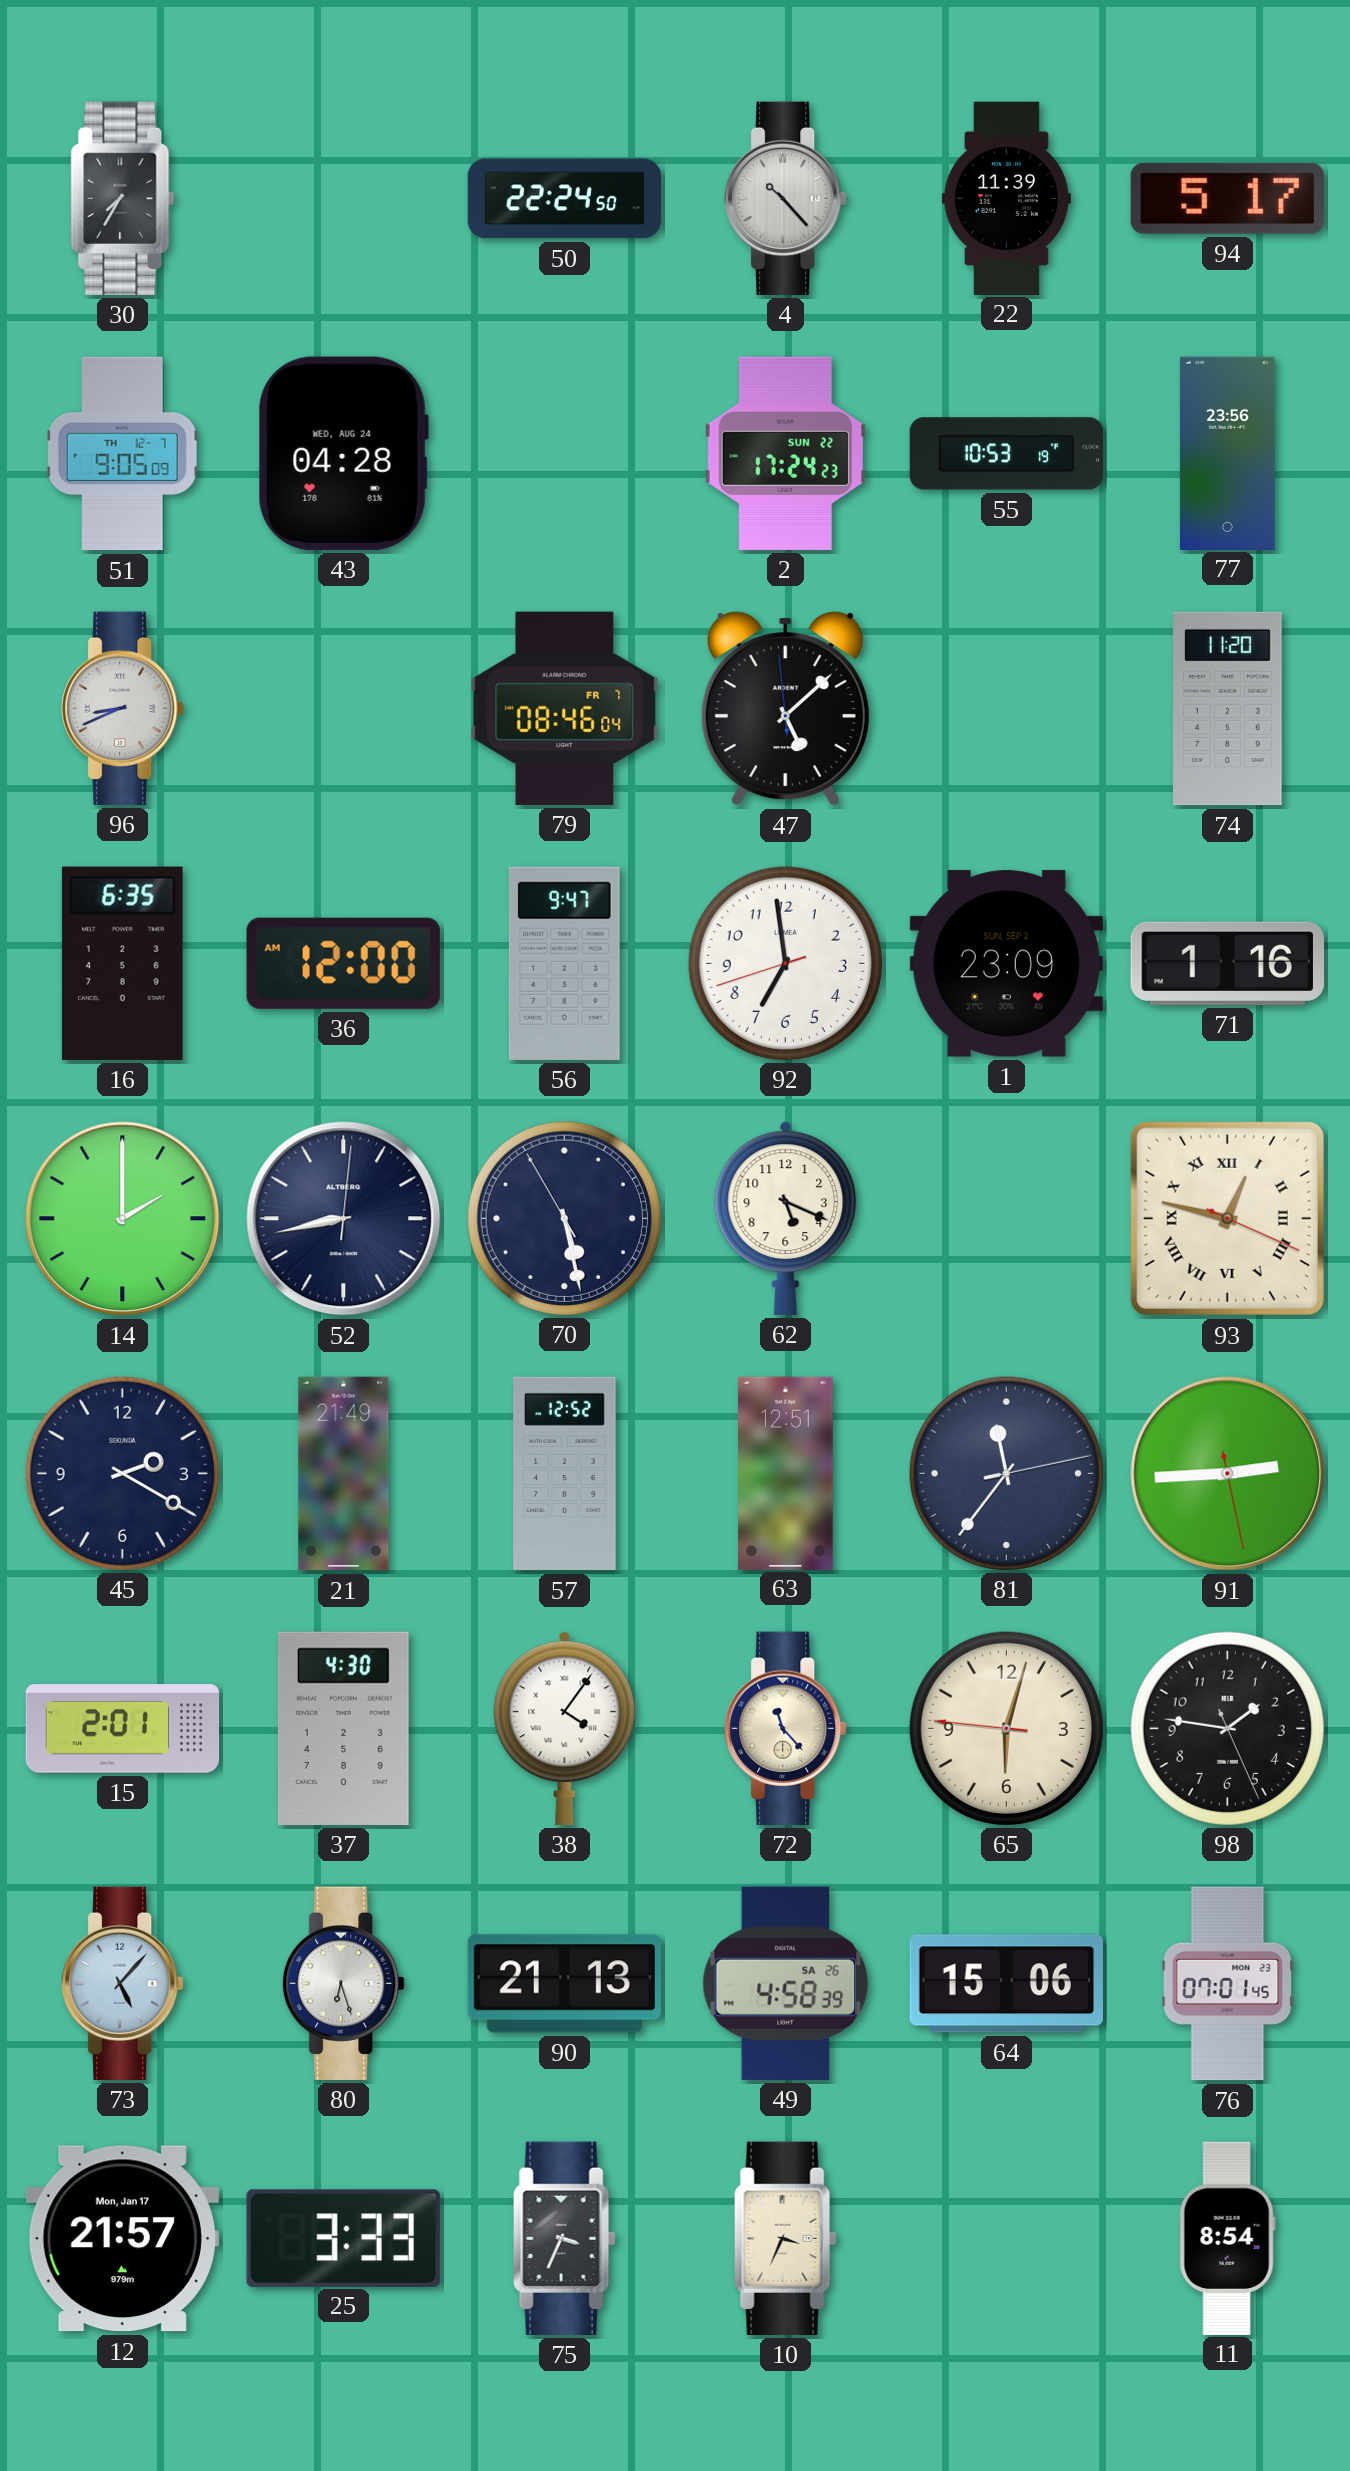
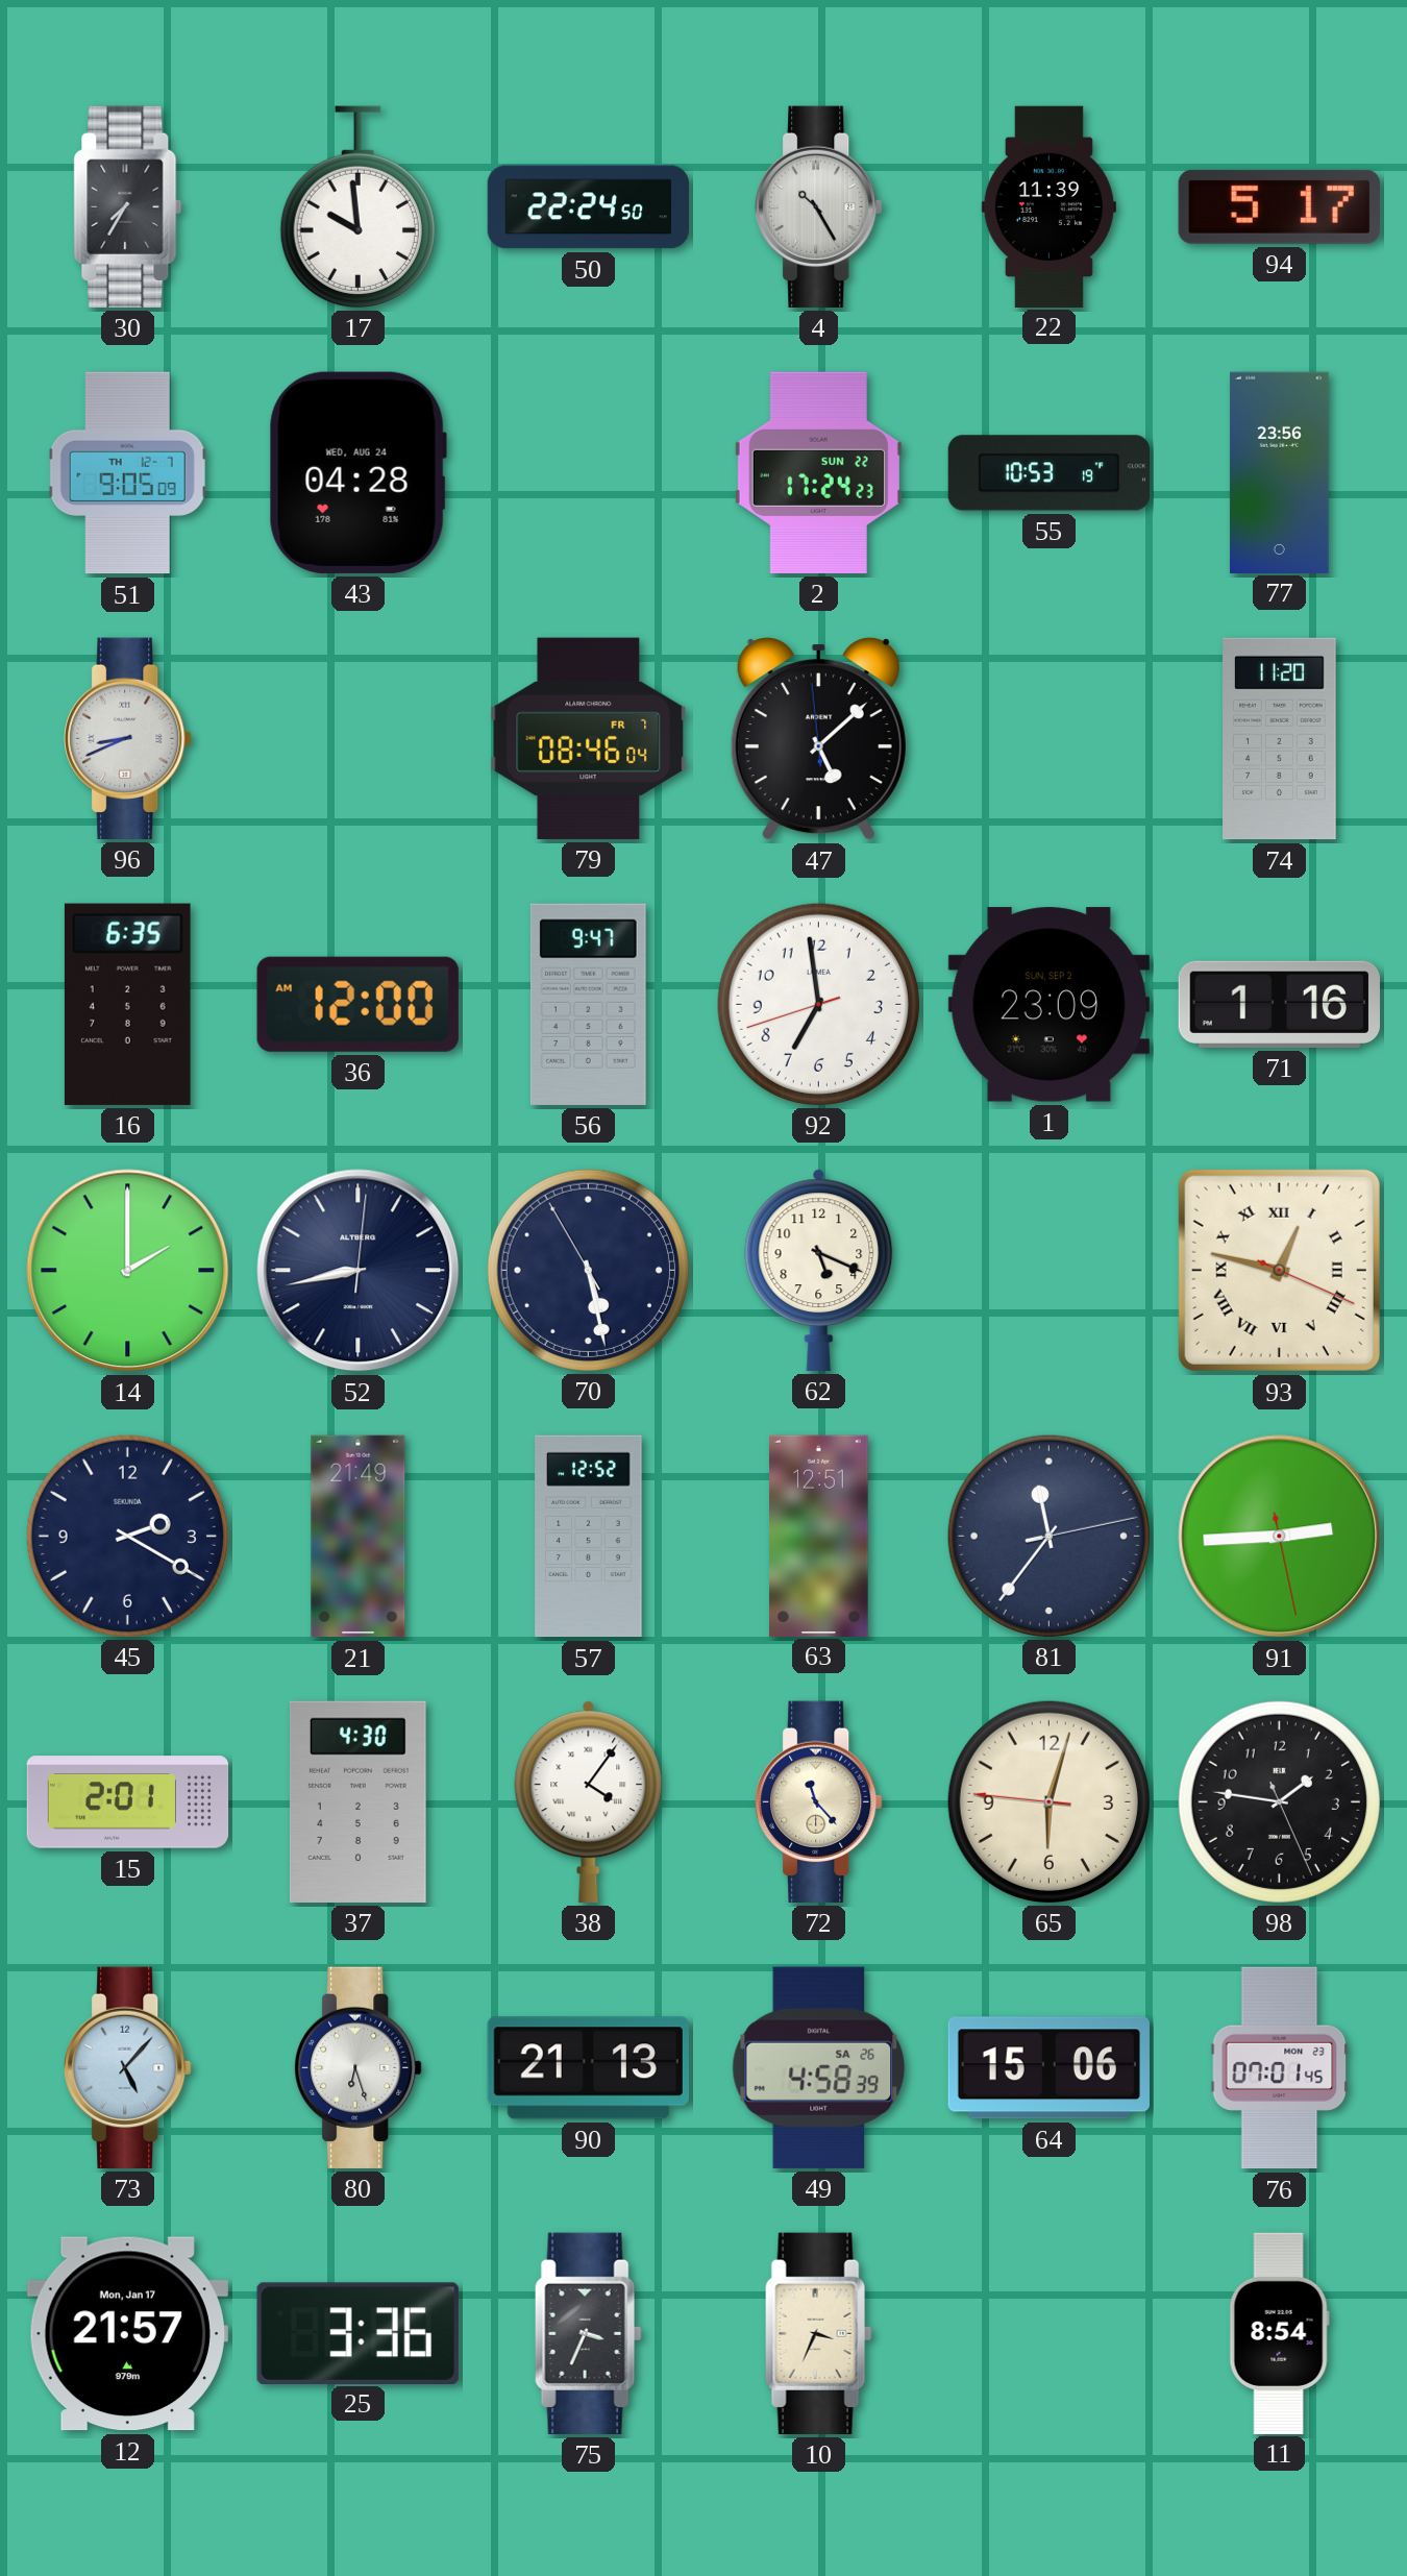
17: none -> 9:59 (357, 206)
4: 10:23 -> 10:25 (819, 206)
25: 3:33 -> 3:36 (357, 2333)
